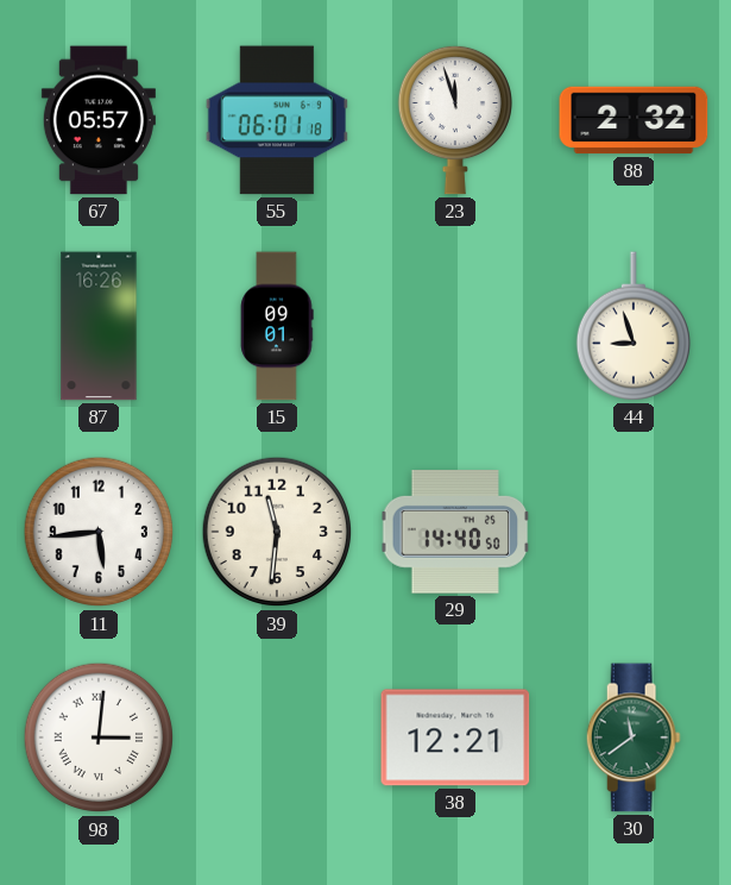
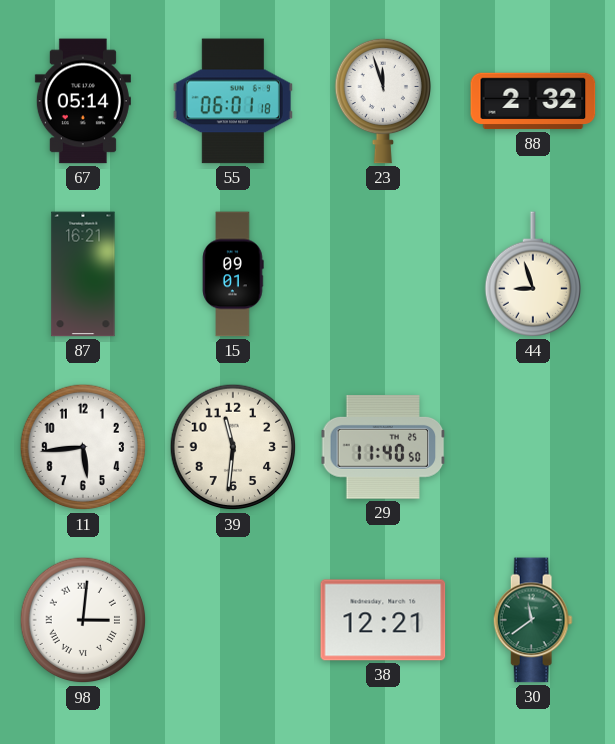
67: 05:57 -> 05:14 (83, 101)
87: 16:26 -> 16:21 (83, 274)
29: 14:40 -> 11:40 (383, 448)
